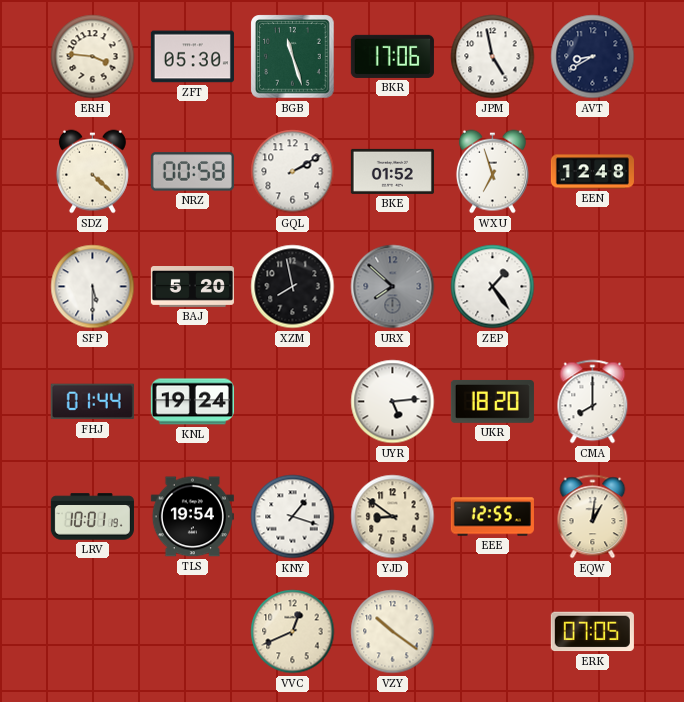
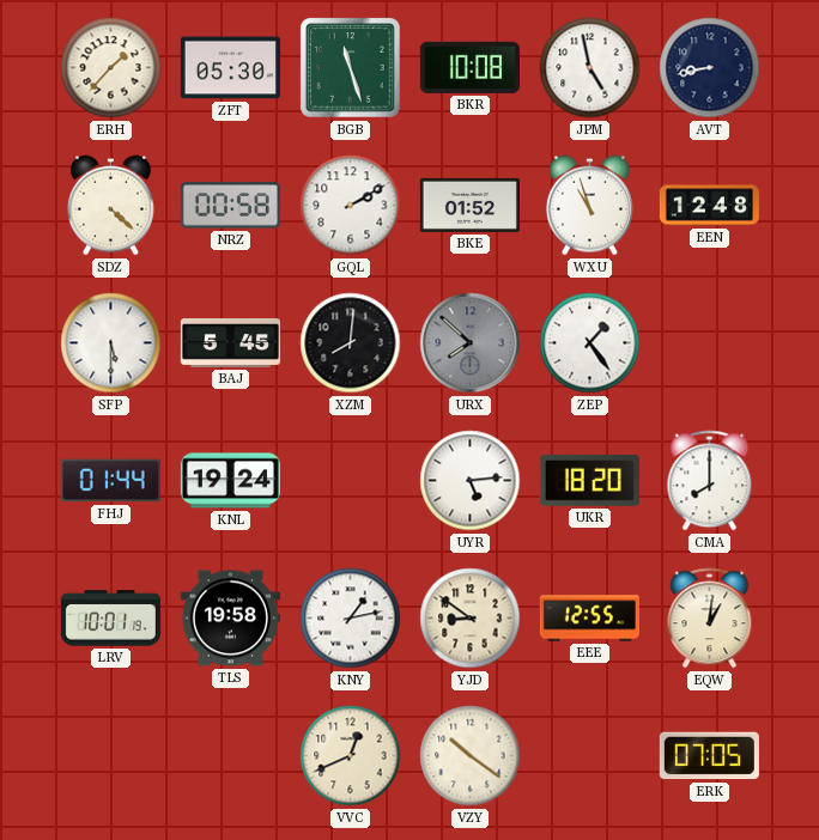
ERH: 3:46 -> 1:37 (111, 68)
BKR: 17:06 -> 10:08 (469, 67)
AVT: 8:40 -> 8:43 (710, 68)
WXU: 6:57 -> 10:57 (589, 206)
BAJ: 5:20 -> 5:45 (230, 343)
XZM: 7:58 -> 8:01 (351, 343)
TLS: 19:54 -> 19:58 (230, 619)
KNY: 1:18 -> 1:13 (351, 619)
